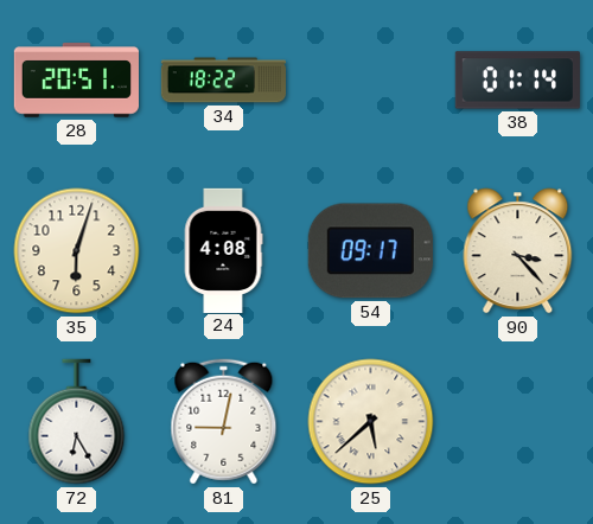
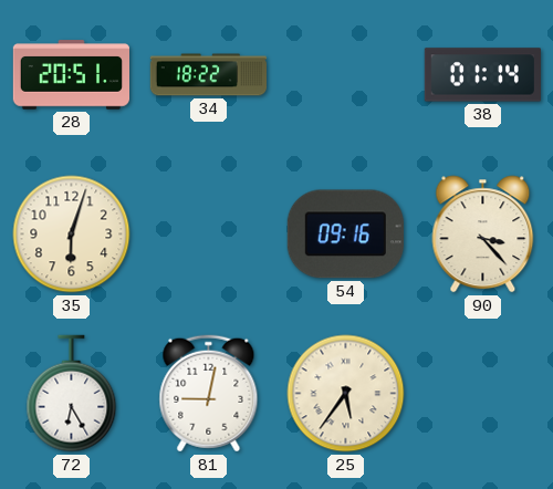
24: 4:08 -> none (223, 250)
54: 09:17 -> 09:16 (345, 235)
25: 5:38 -> 5:36 (346, 394)
